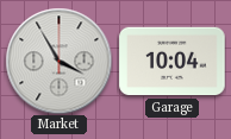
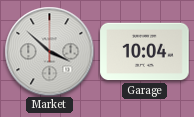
Market: 3:55 -> 3:52 (49, 51)
